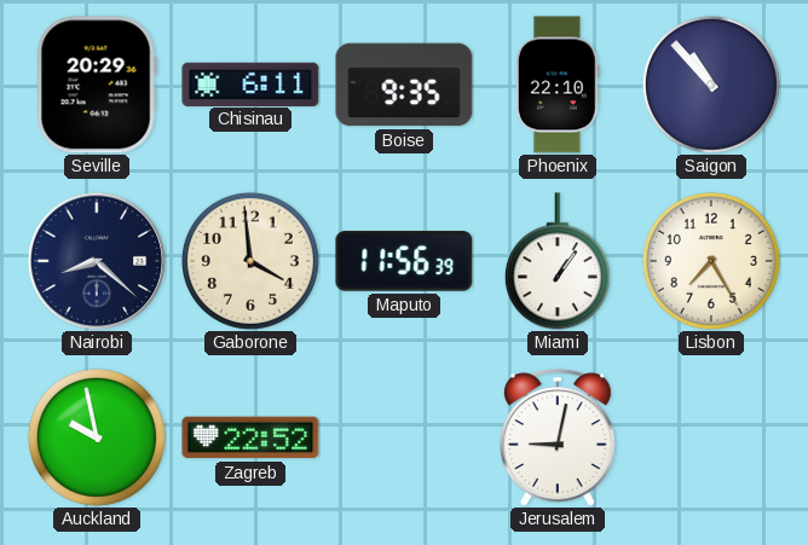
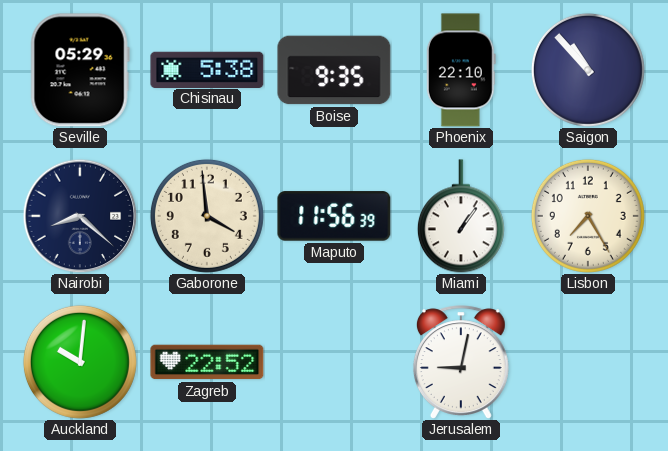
Seville: 20:29 -> 05:29 (80, 70)
Chisinau: 6:11 -> 5:38 (207, 69)
Auckland: 9:58 -> 10:01 (80, 362)
